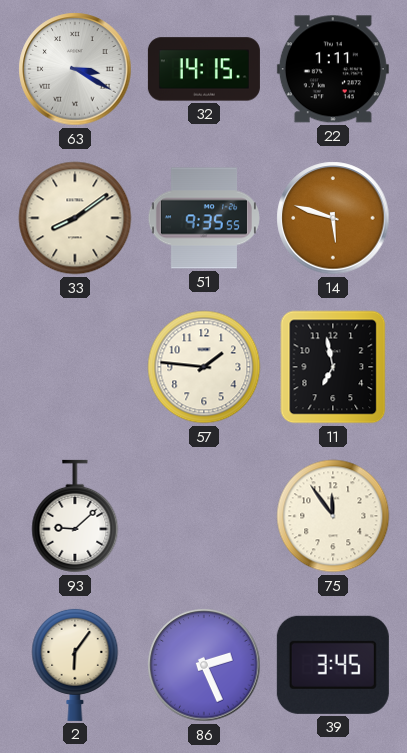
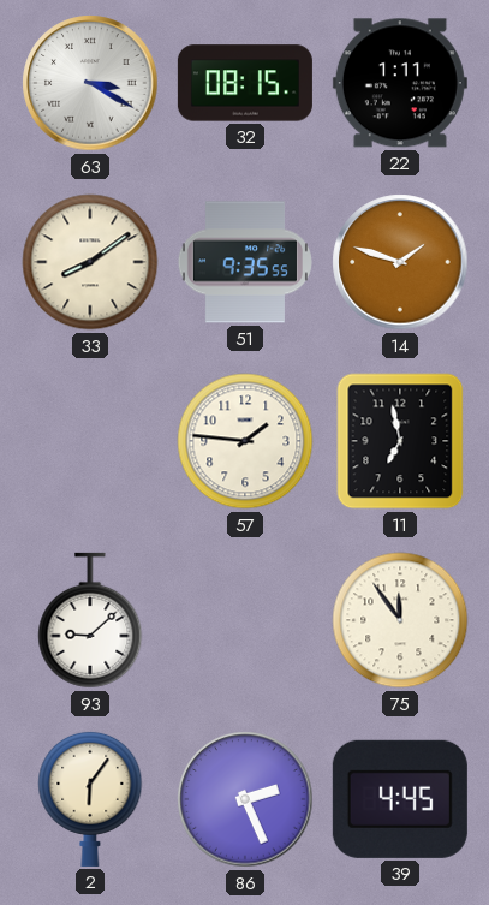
32: 14:15 -> 08:15 (245, 83)
14: 5:48 -> 1:48 (400, 262)
39: 3:45 -> 4:45 (400, 799)
